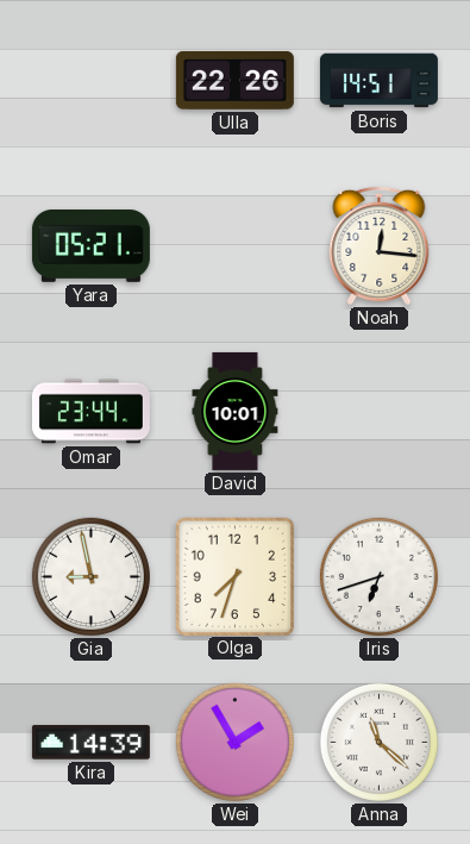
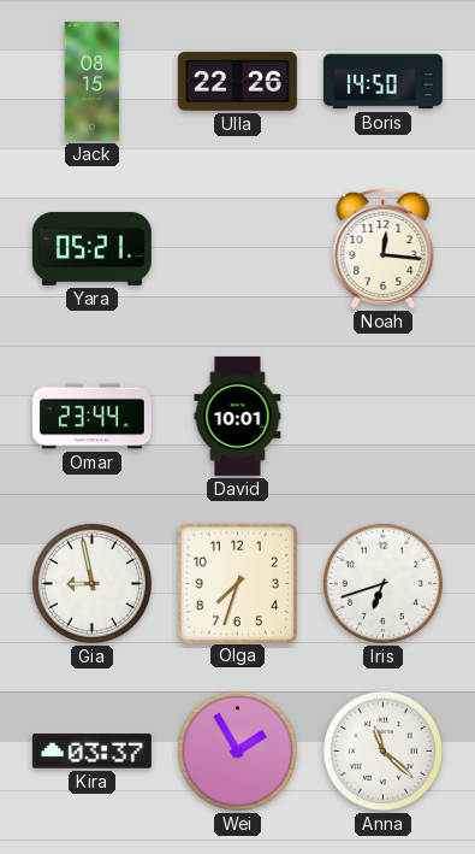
Jack: none -> 08:15 (93, 81)
Boris: 14:51 -> 14:50 (382, 82)
Kira: 14:39 -> 03:37 (91, 752)
